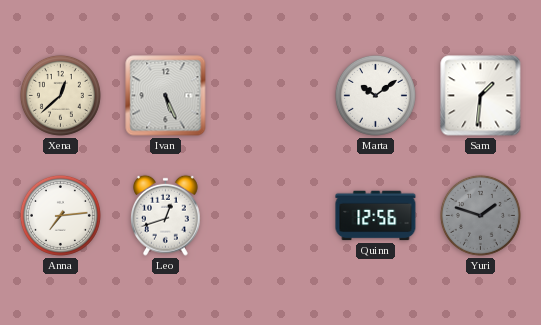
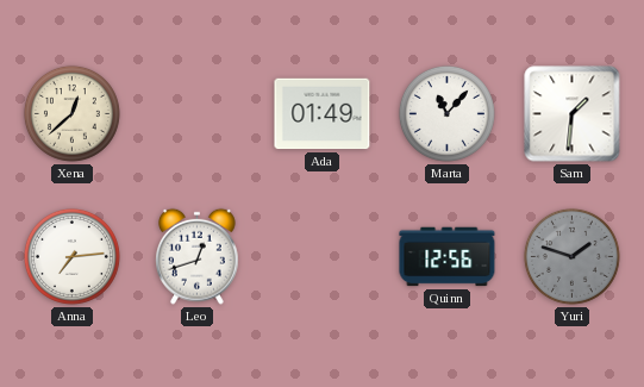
Ivan: 5:26 -> none (166, 96)
Ada: none -> 01:49 (323, 114)
Marta: 10:09 -> 11:07 (446, 113)
